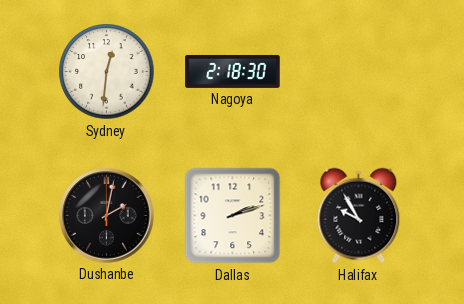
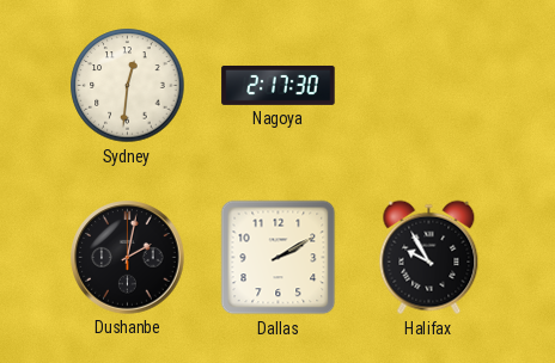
Nagoya: 2:18 -> 2:17 (279, 85)
Dallas: 2:12 -> 2:10 (279, 258)
